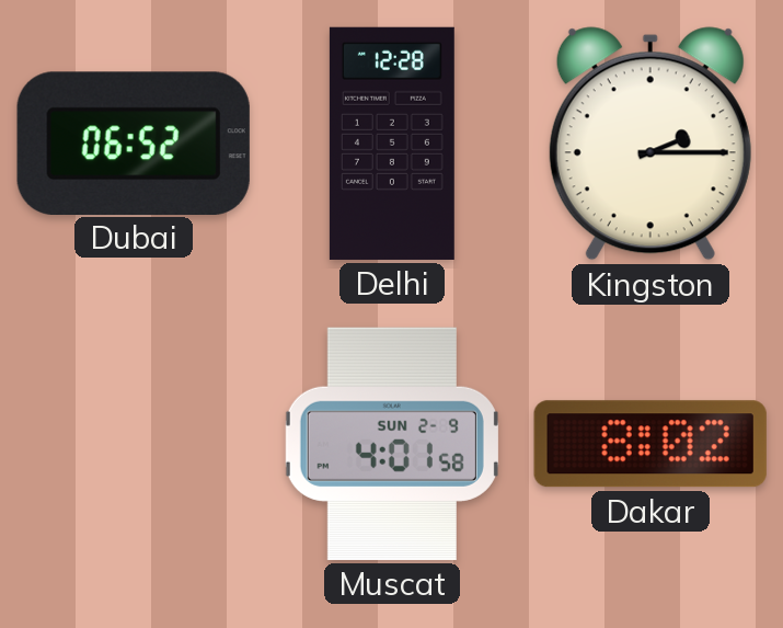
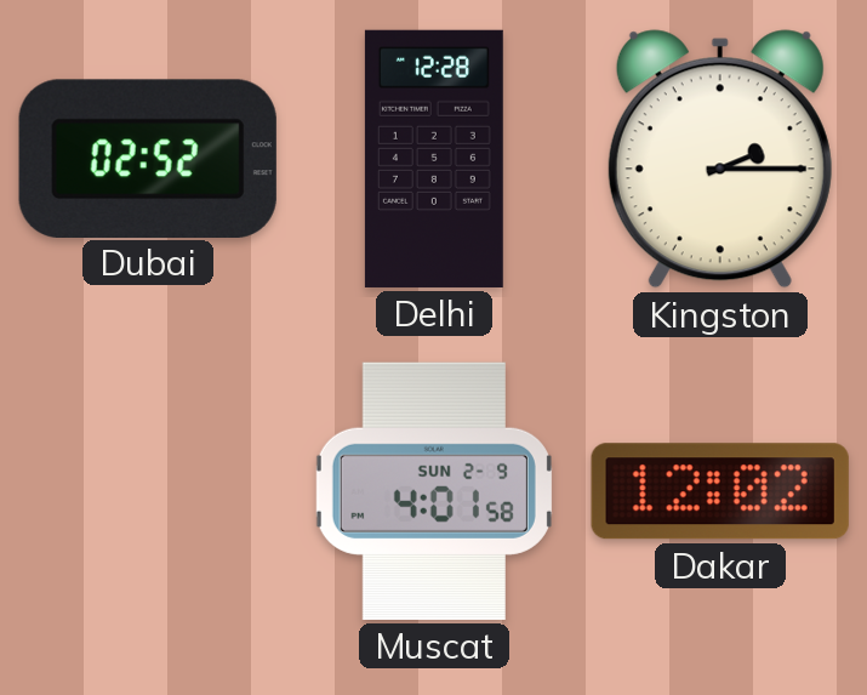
Dubai: 06:52 -> 02:52 (148, 158)
Dakar: 8:02 -> 12:02 (720, 491)
